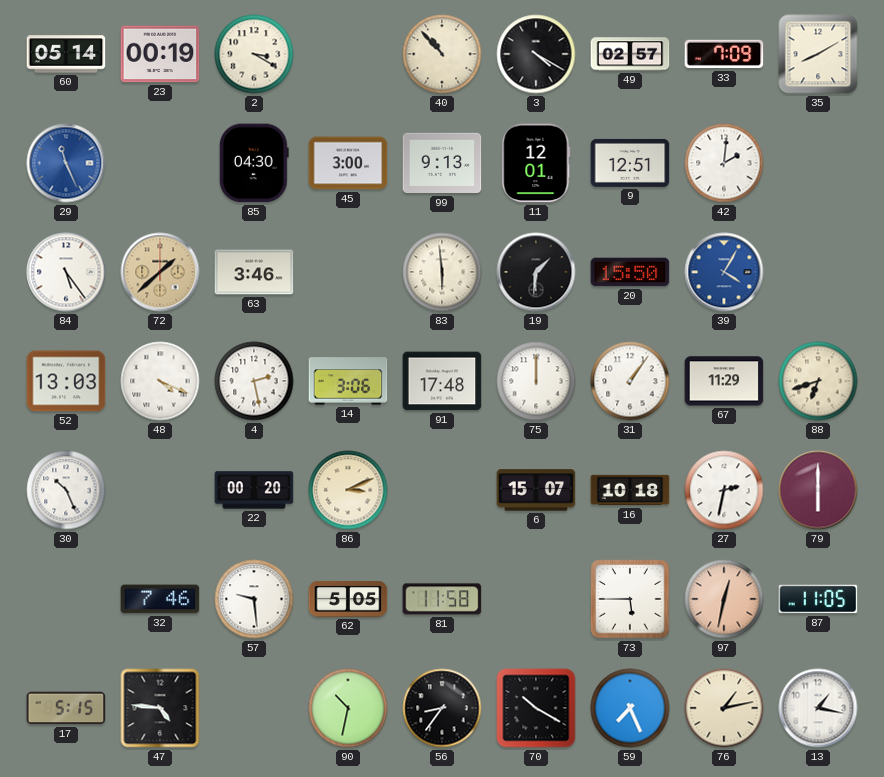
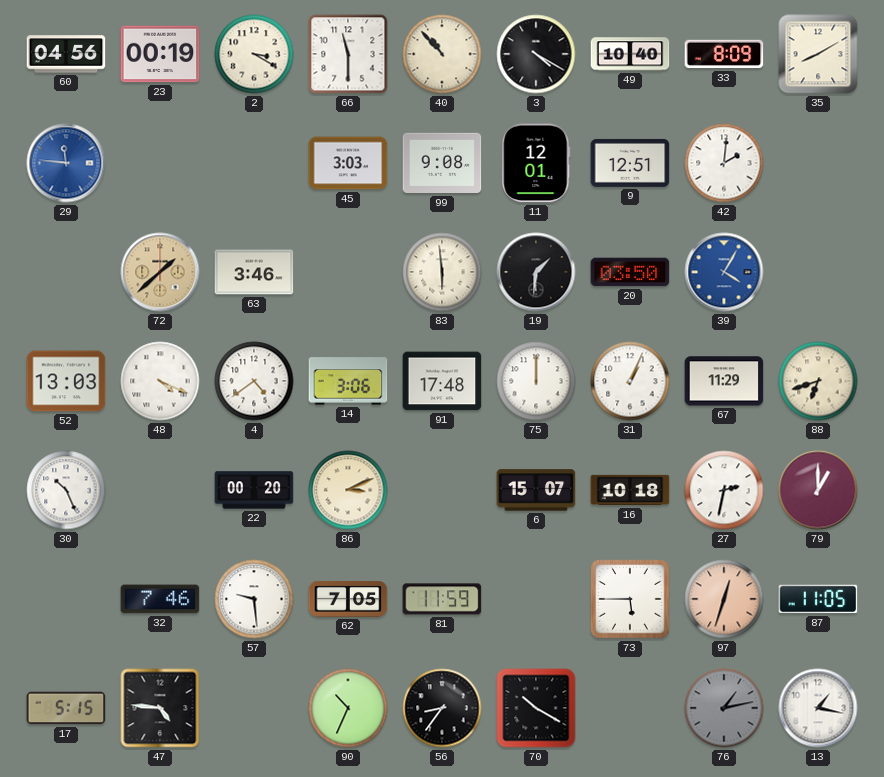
60: 05:14 -> 04:56 (66, 54)
66: none -> 11:30 (348, 54)
49: 02:57 -> 10:40 (630, 54)
33: 7:09 -> 8:09 (724, 54)
29: 11:26 -> 11:46 (66, 163)
85: 04:30 -> none (254, 163)
45: 3:00 -> 3:03 (348, 163)
99: 9:13 -> 9:08 (442, 163)
84: 5:24 -> none (66, 272)
20: 15:50 -> 03:50 (630, 272)
4: 2:28 -> 4:39 (254, 381)
31: 1:06 -> 1:04 (630, 381)
79: 6:00 -> 1:00 (818, 490)
62: 5:05 -> 7:05 (348, 599)
81: 11:58 -> 11:59 (442, 599)
97: 12:32 -> 12:33 (724, 599)
90: 10:32 -> 10:34 (348, 708)
59: 7:26 -> none (630, 708)
76 dial: cream -> grey (724, 708)
